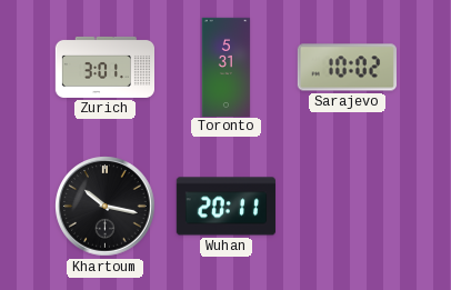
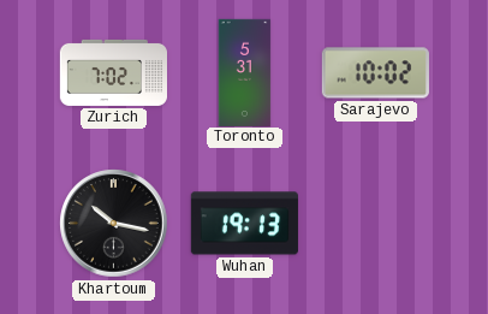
Zurich: 3:01 -> 7:02 (113, 72)
Wuhan: 20:11 -> 19:13 (244, 224)
